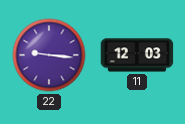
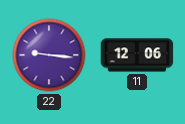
11: 12:03 -> 12:06 (137, 55)
